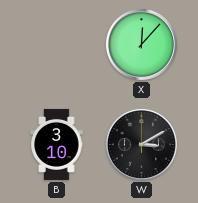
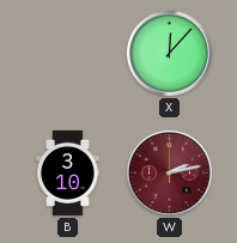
W: 3:10 -> 2:13 (169, 172)
W dial: black -> burgundy (169, 172)
